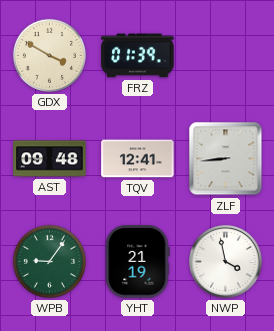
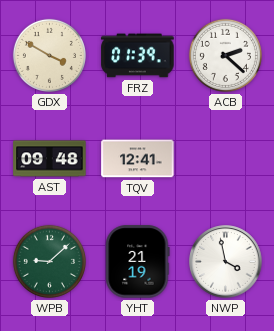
ACB: none -> 2:22 (225, 55)
ZLF: 8:44 -> none (226, 159)
WPB: 9:06 -> 9:08 (49, 261)
